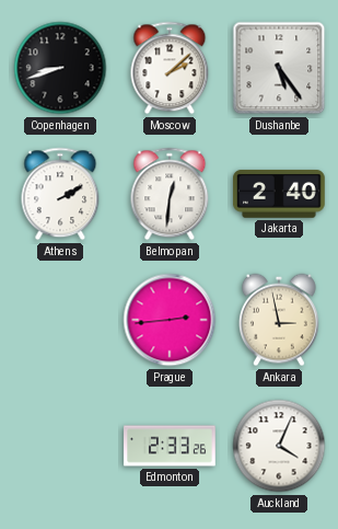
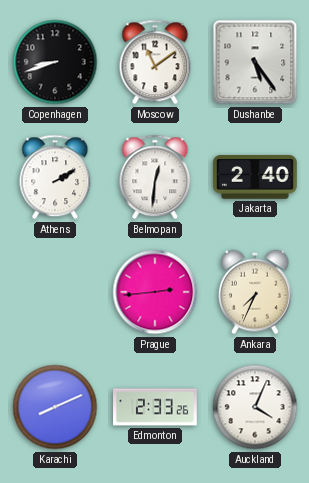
Moscow: 2:08 -> 11:09 (155, 62)
Ankara: 2:58 -> 7:34 (255, 292)
Karachi: none -> 8:11 (55, 407)
